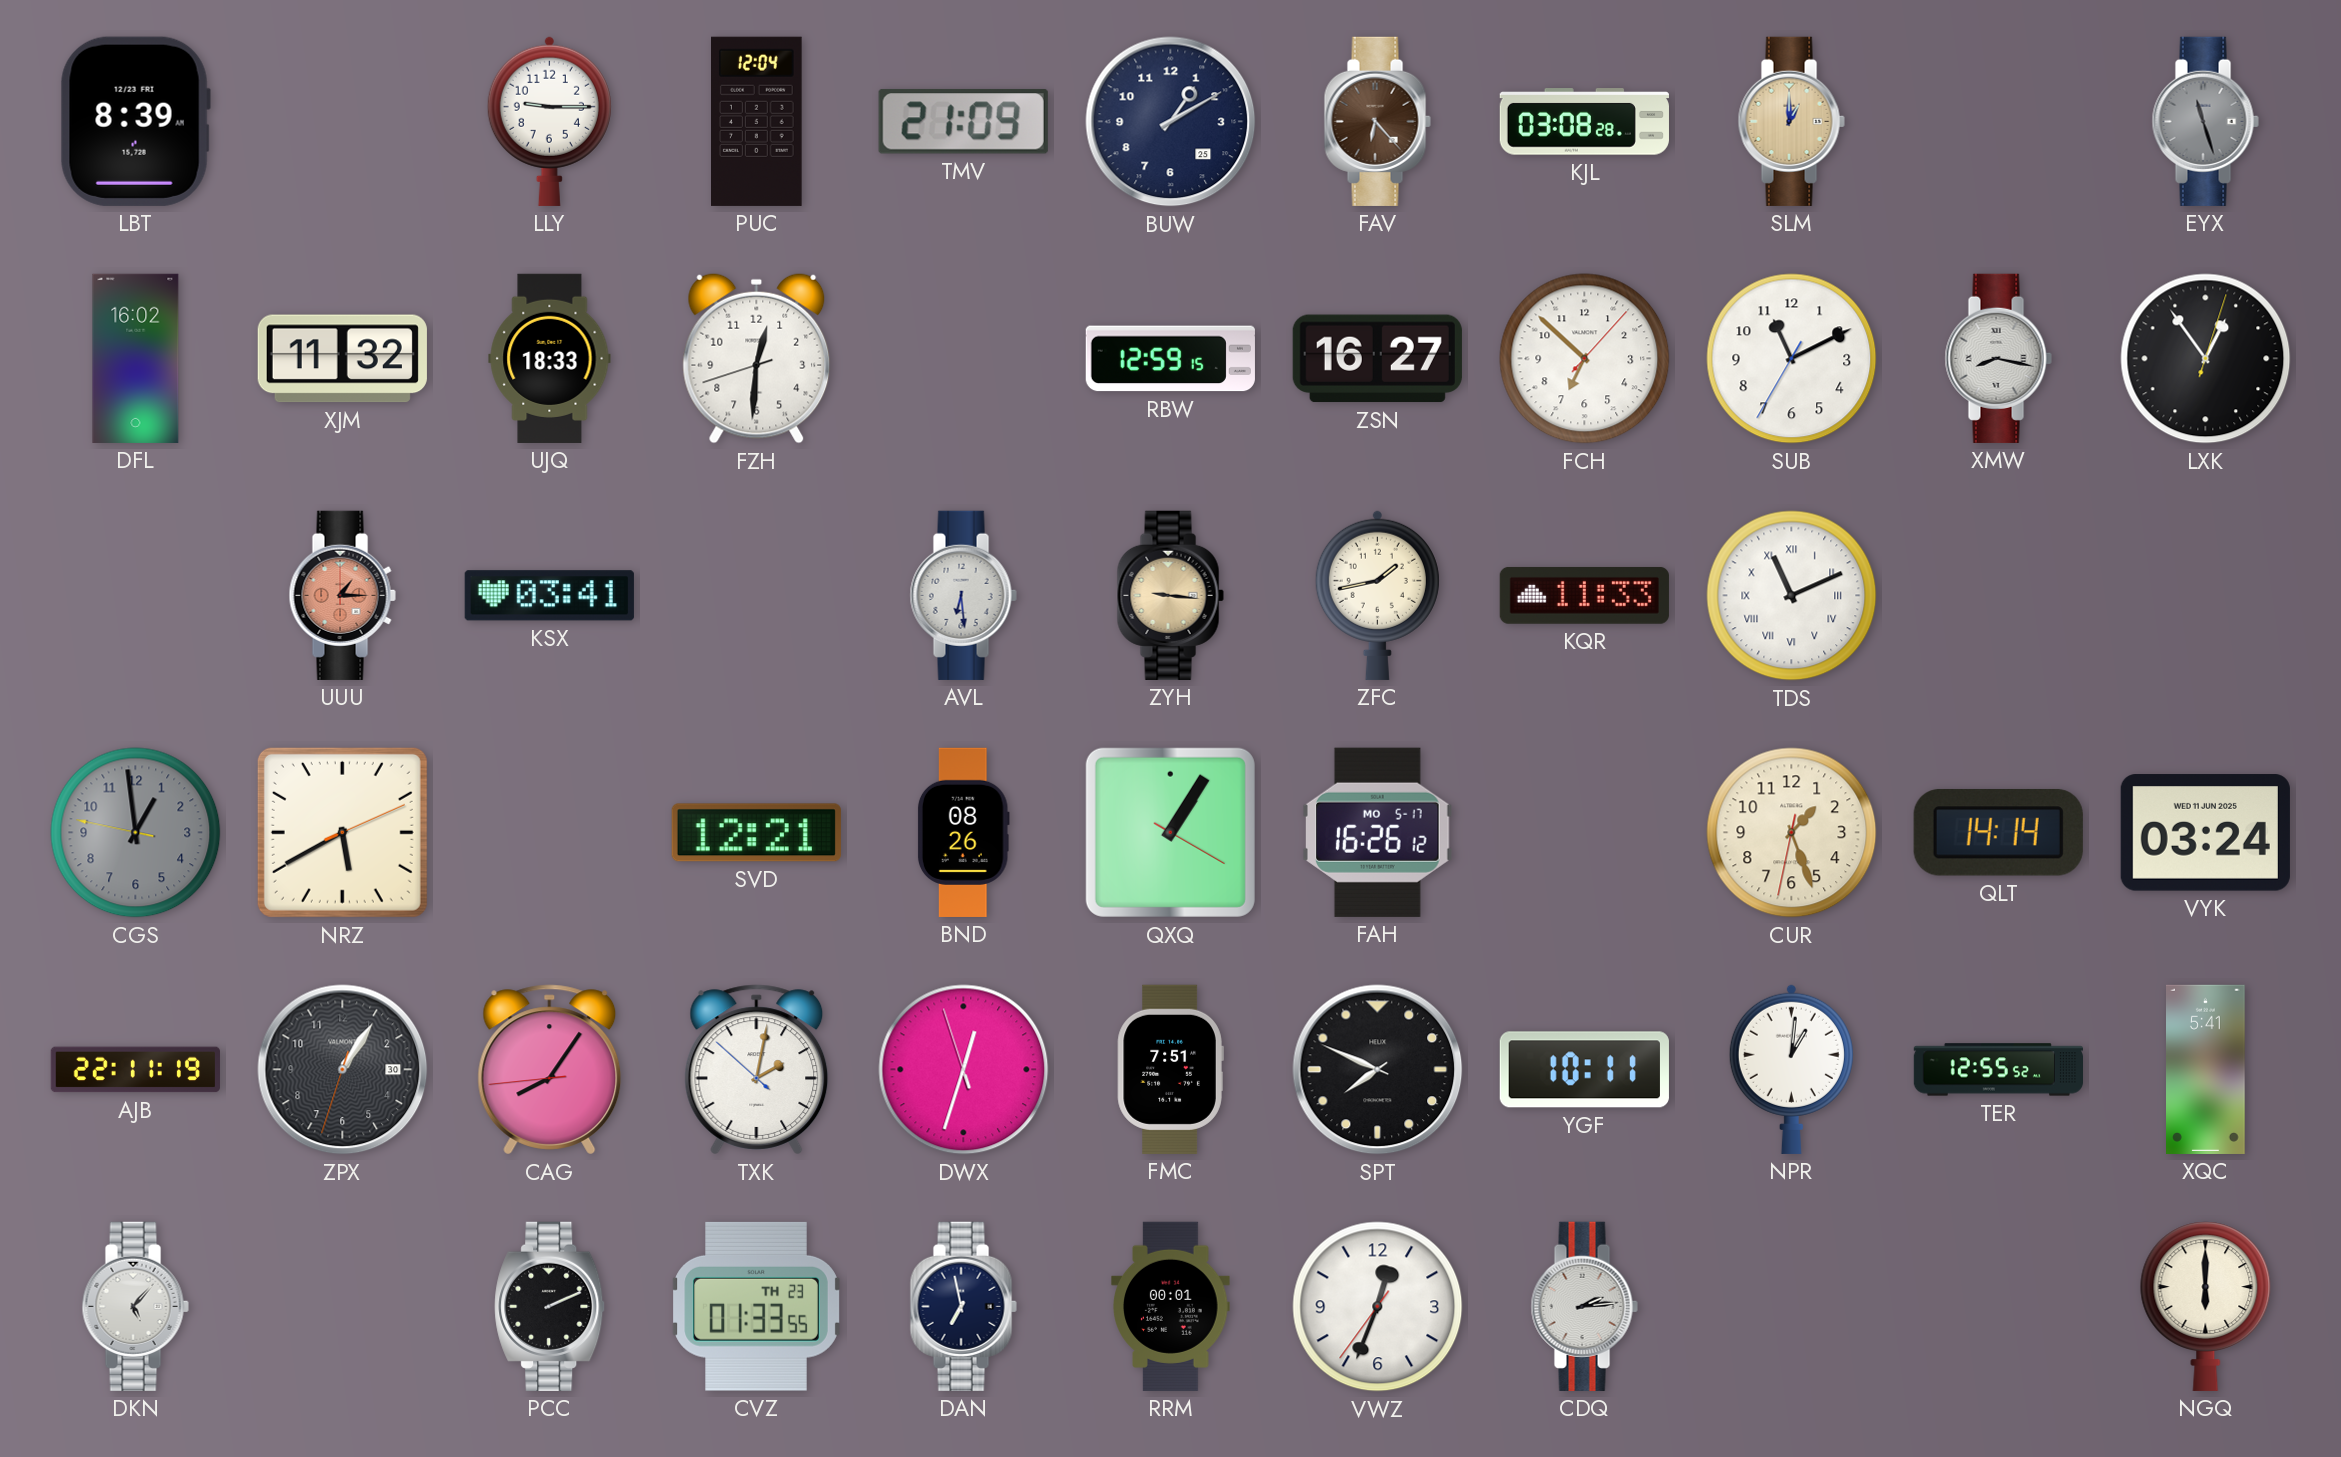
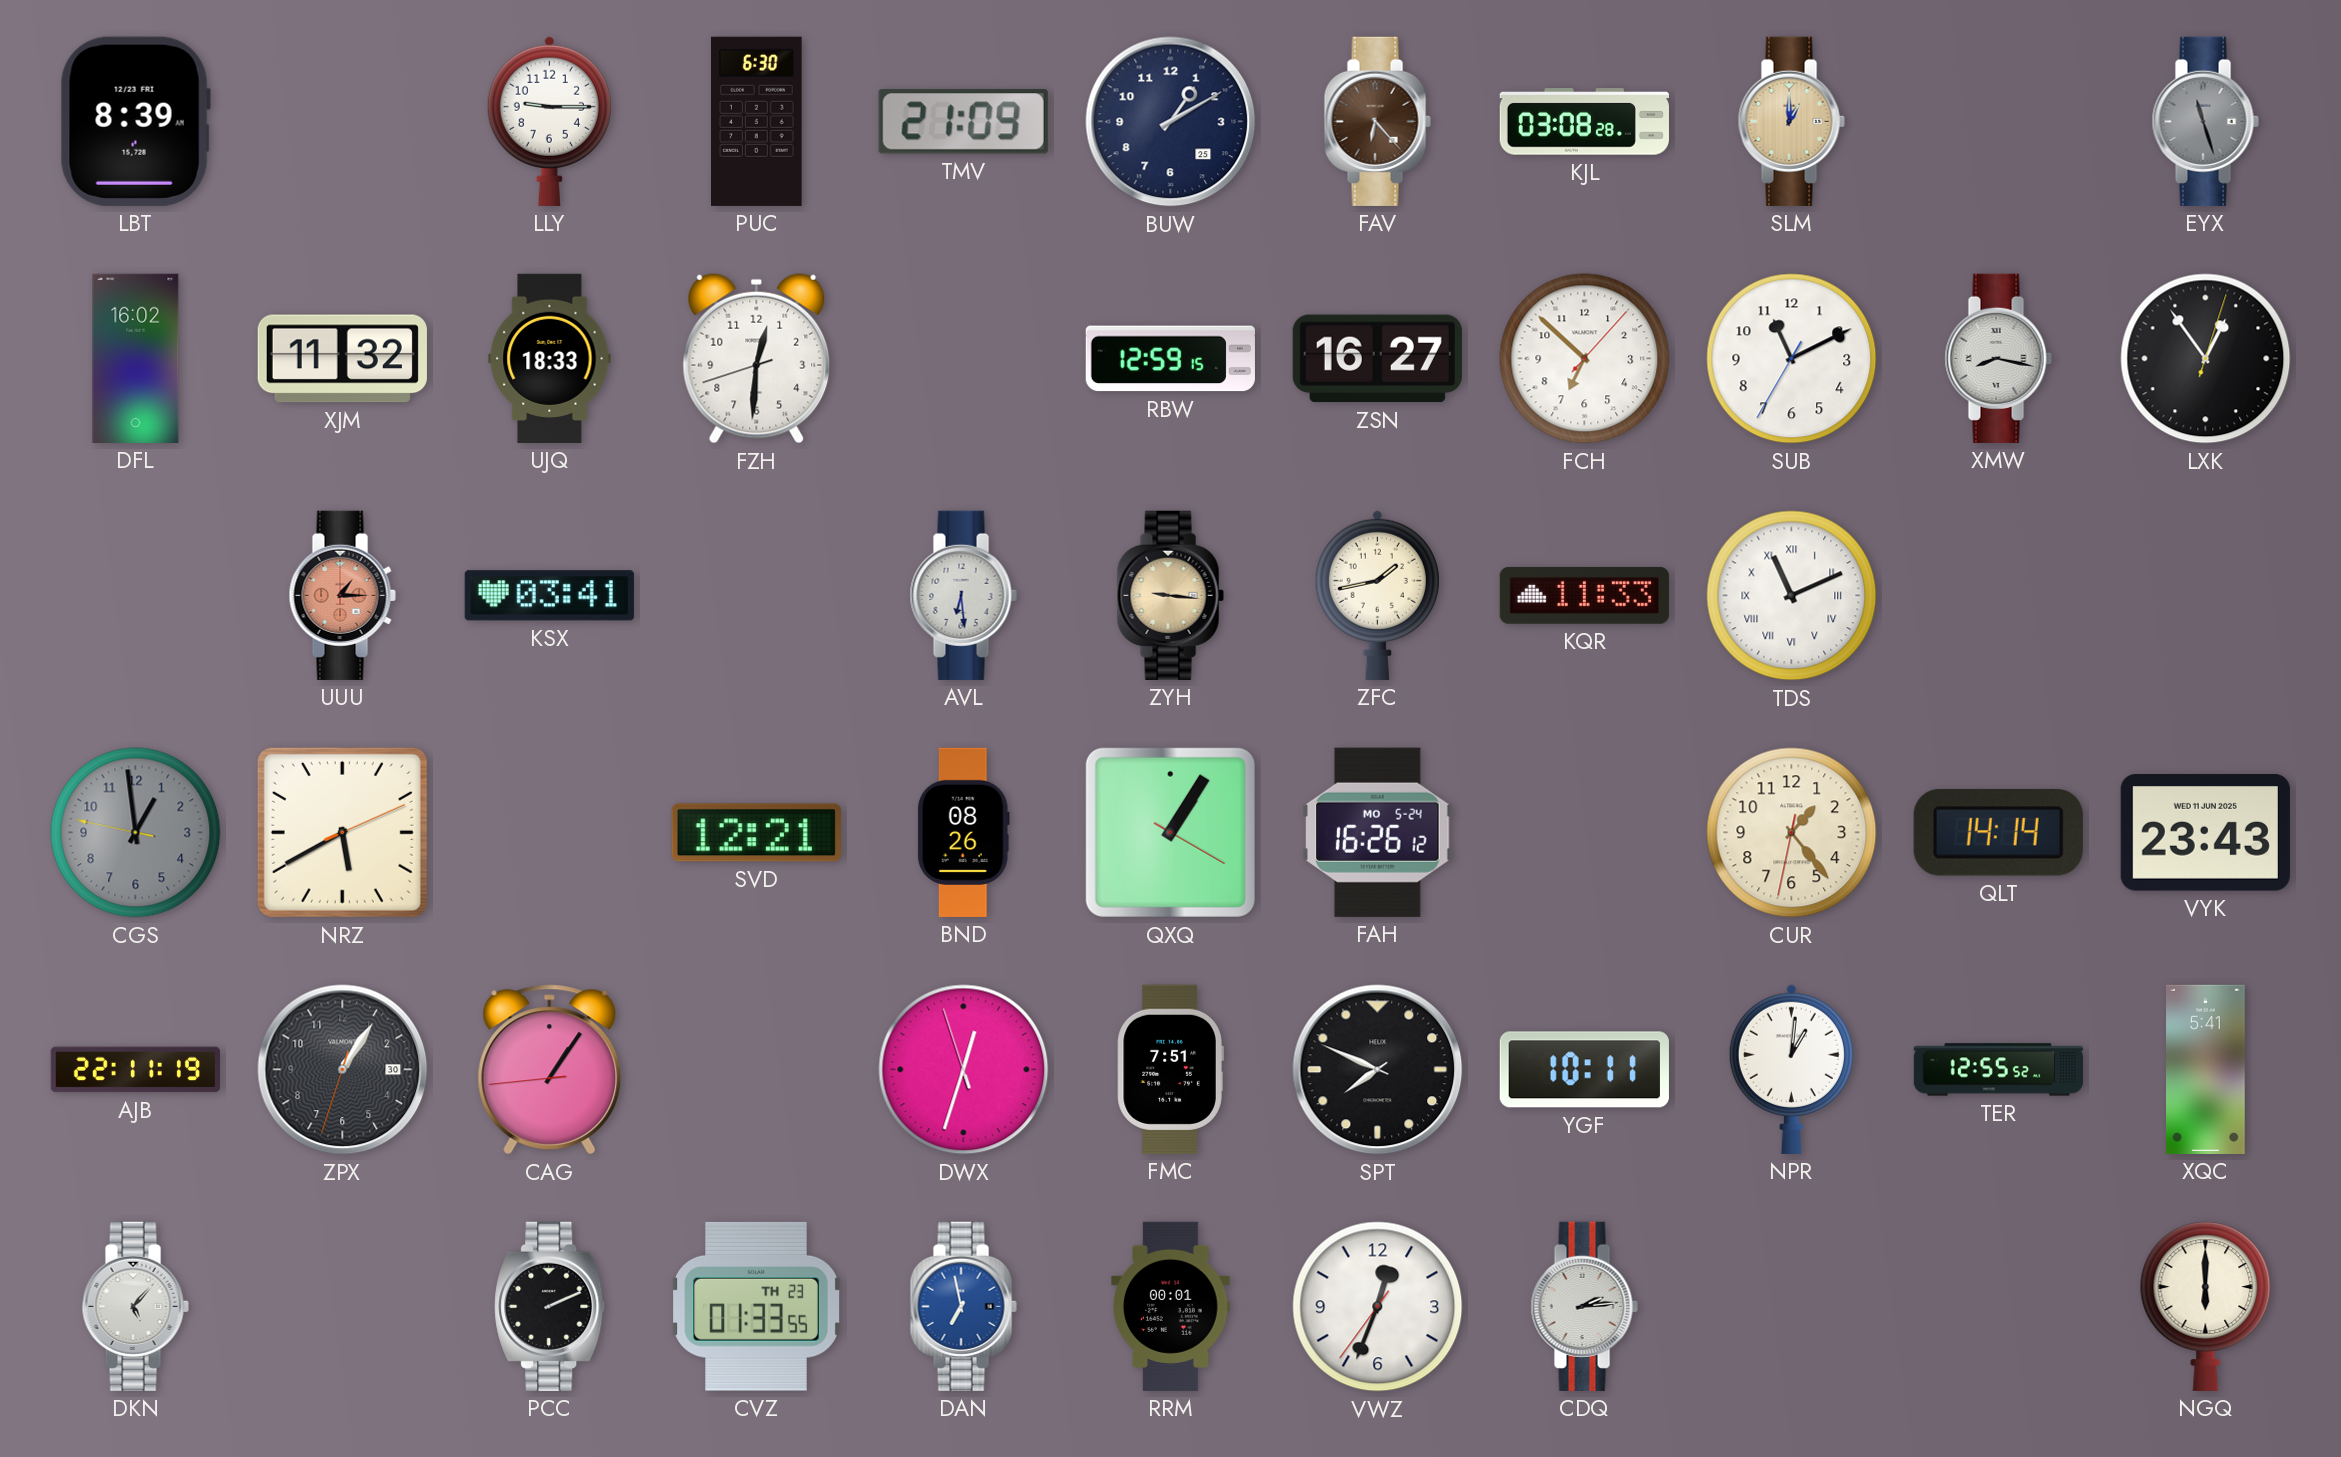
PUC: 12:04 -> 6:30 (757, 121)
FAH date: MO 5-17 -> MO 5-24 (1377, 832)
CUR: 1:26 -> 1:23 (1792, 833)
VYK: 03:24 -> 23:43 (2205, 833)
CAG: 8:05 -> 1:05 (550, 1070)
TXK: 2:01 -> none (757, 1070)
DAN dial: navy -> blue (963, 1306)
